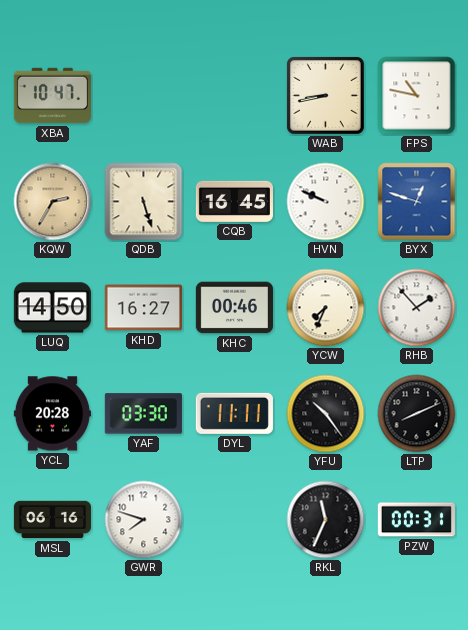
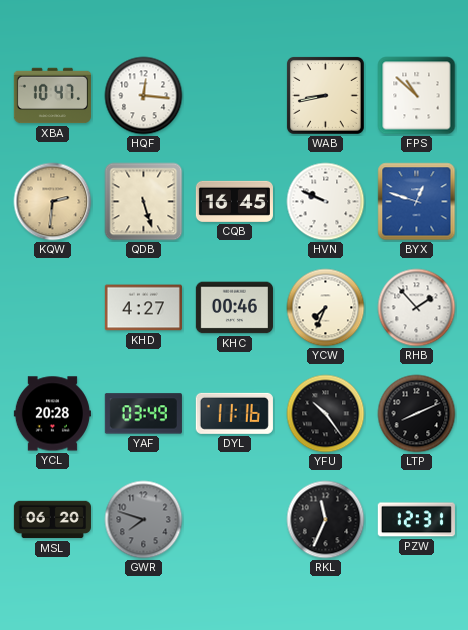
HQF: none -> 12:16 (144, 96)
FPS: 10:47 -> 10:52 (417, 96)
KQW: 2:35 -> 2:31 (53, 202)
LUQ: 14:50 -> none (52, 308)
KHD: 16:27 -> 4:27 (143, 308)
YAF: 03:30 -> 03:49 (143, 414)
DYL: 11:11 -> 11:16 (234, 413)
MSL: 06:16 -> 06:20 (52, 520)
GWR dial: white -> grey (144, 520)
PZW: 00:31 -> 12:31 (416, 520)
